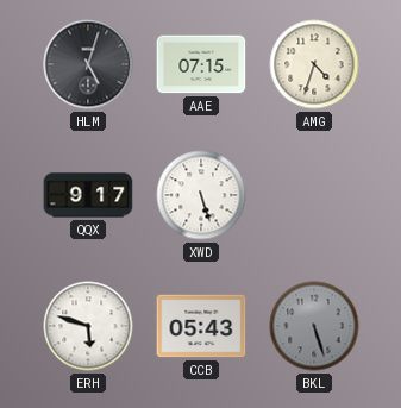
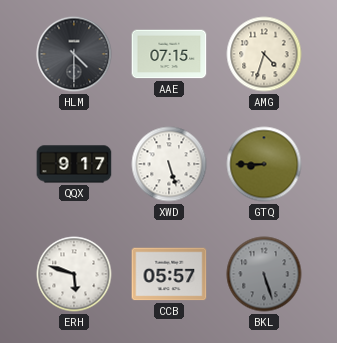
HLM: 5:03 -> 4:30 (74, 54)
GTQ: none -> 8:45 (264, 164)
CCB: 05:43 -> 05:57 (169, 274)
